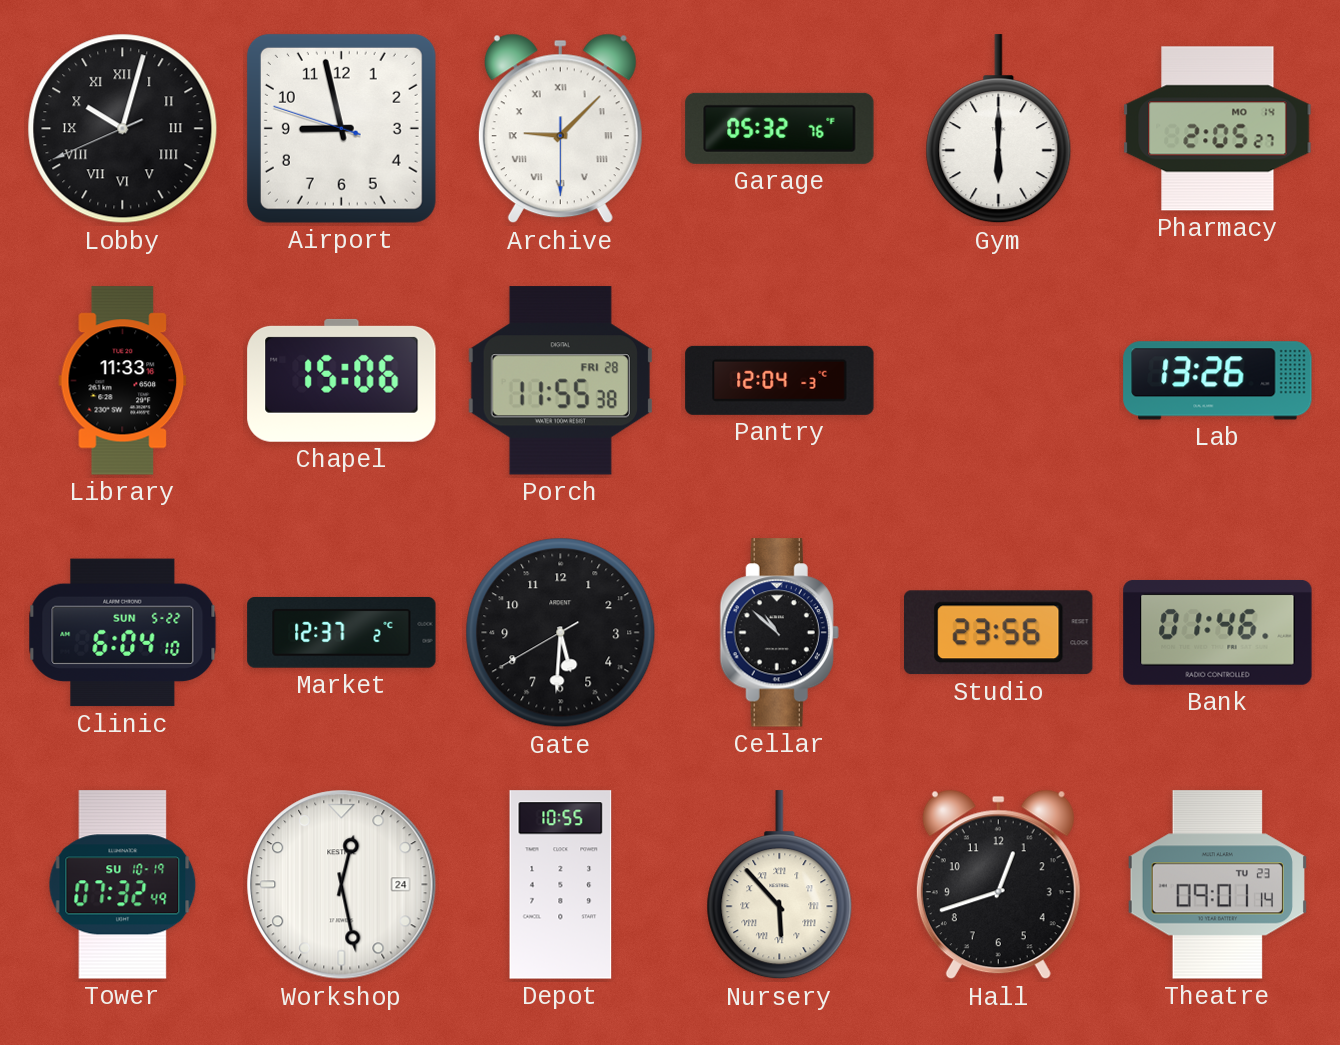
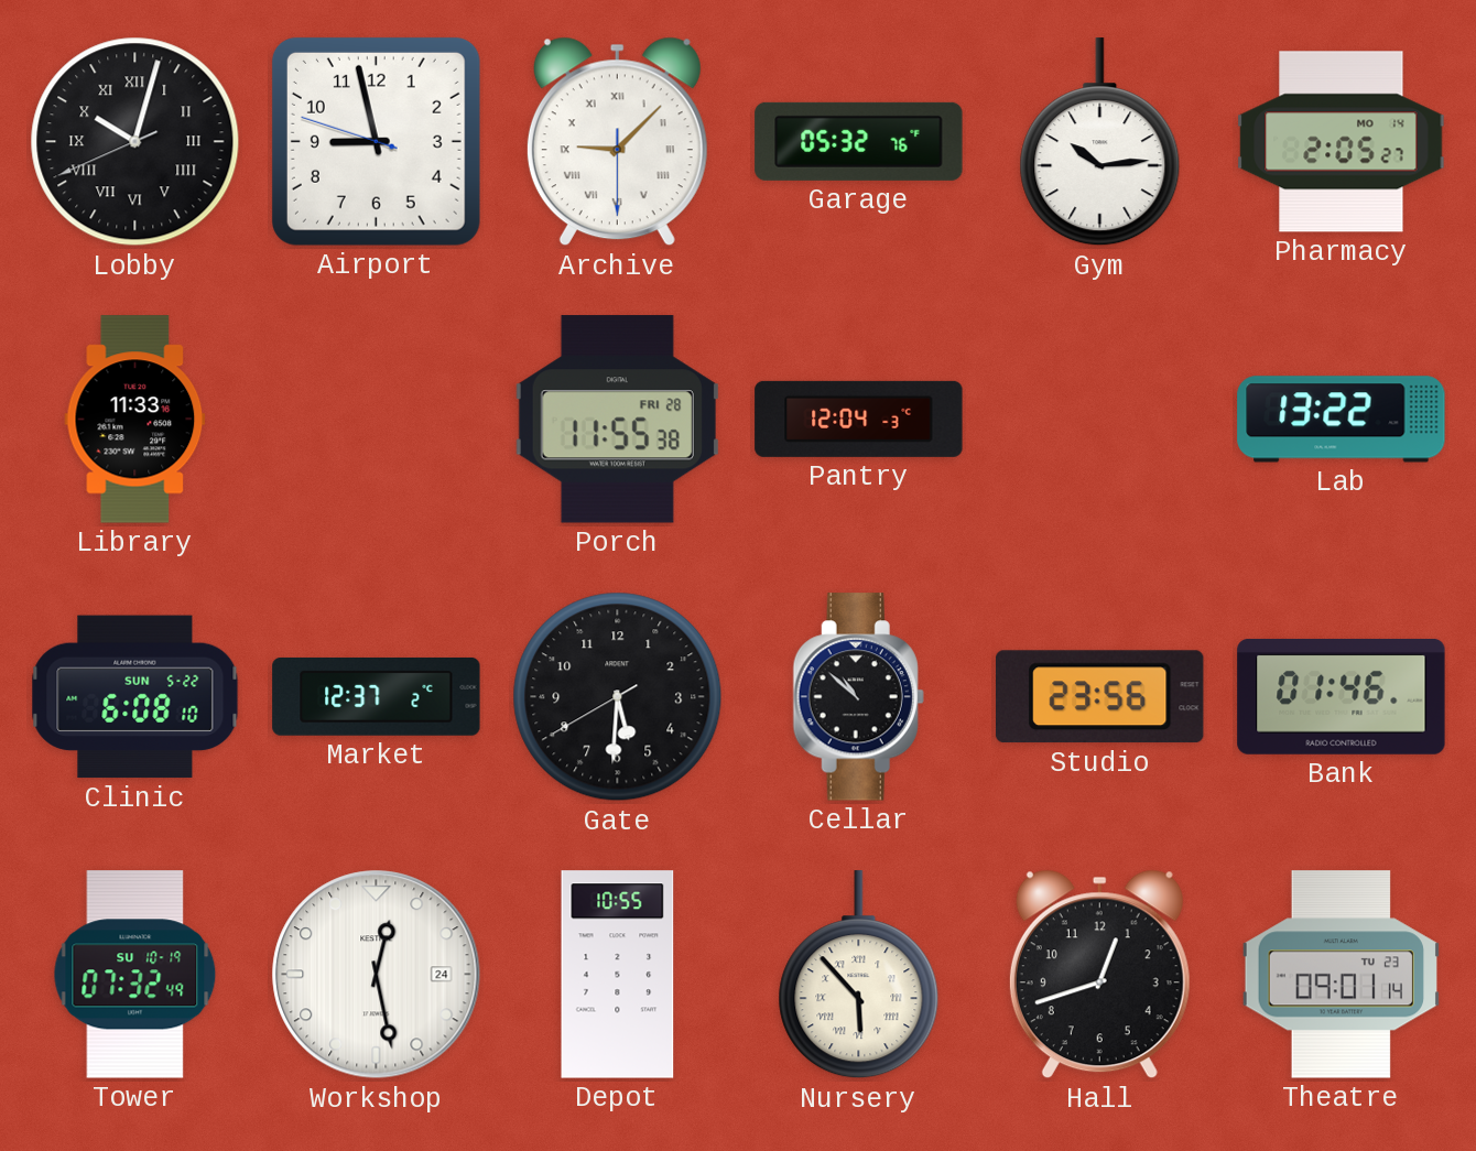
Gym: 6:00 -> 10:14 (1100, 142)
Chapel: 15:06 -> none (342, 380)
Lab: 13:26 -> 13:22 (1342, 420)
Clinic: 6:04 -> 6:08 (135, 697)
